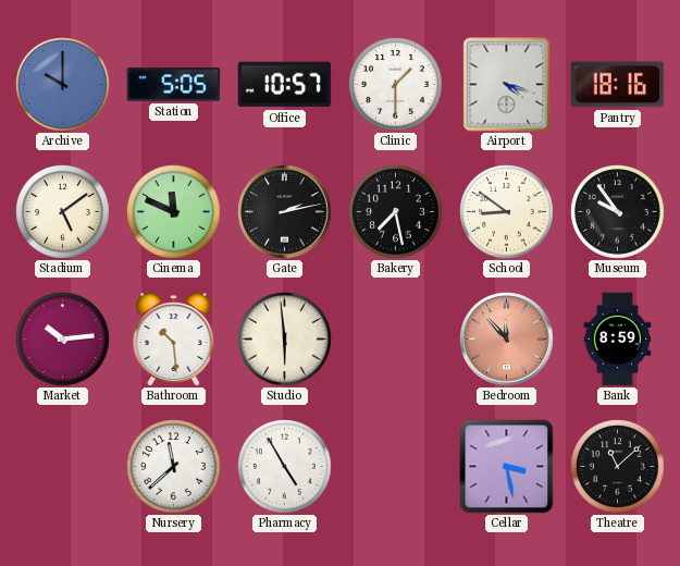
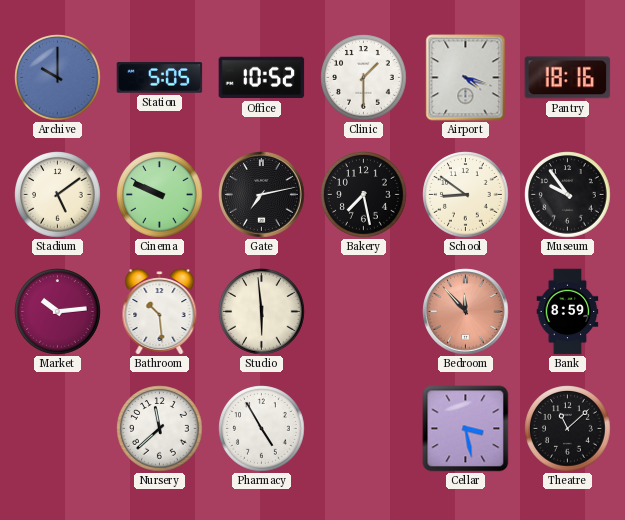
Office: 10:57 -> 10:52 (262, 78)
Cinema: 11:49 -> 9:49 (160, 195)
Gate: 2:13 -> 7:13 (262, 195)
